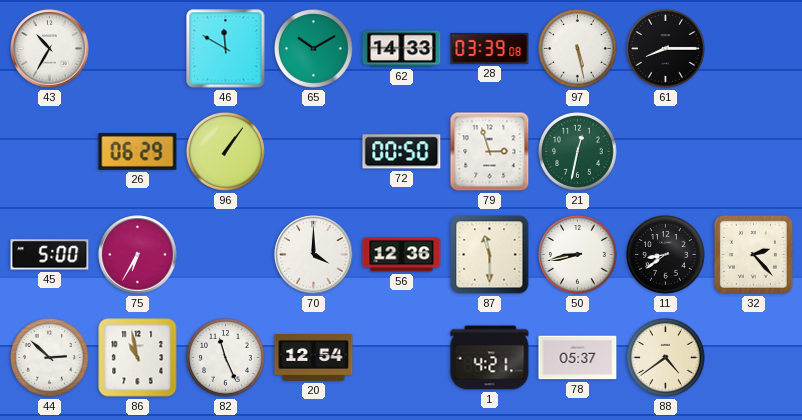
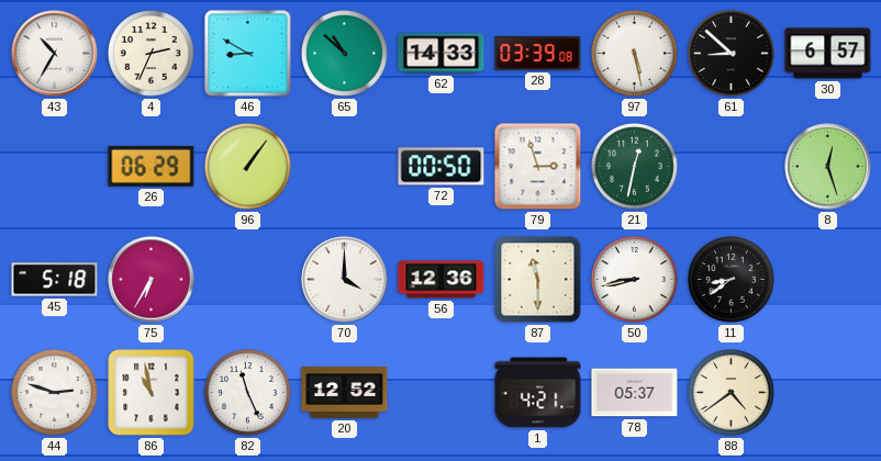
4: none -> 2:34 (152, 54)
46: 11:50 -> 8:50 (248, 54)
65: 10:10 -> 10:52 (345, 54)
61: 8:15 -> 8:52 (732, 54)
30: none -> 6:57 (828, 54)
8: none -> 12:27 (828, 167)
45: 5:00 -> 5:18 (55, 280)
32: 2:23 -> none (753, 254)
44: 2:52 -> 2:48 (55, 393)
20: 12:54 -> 12:52 (345, 392)
